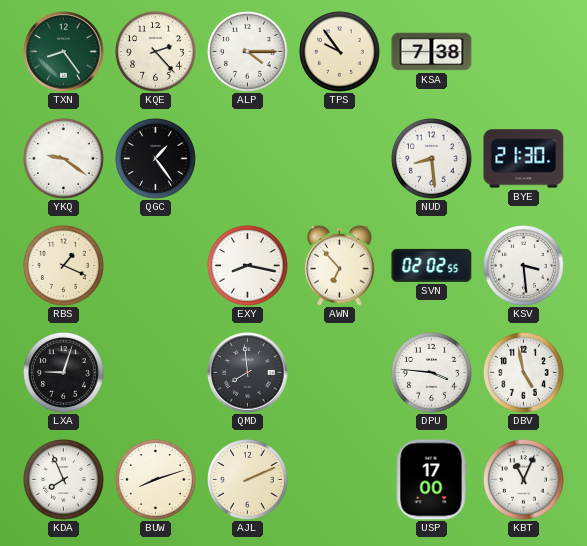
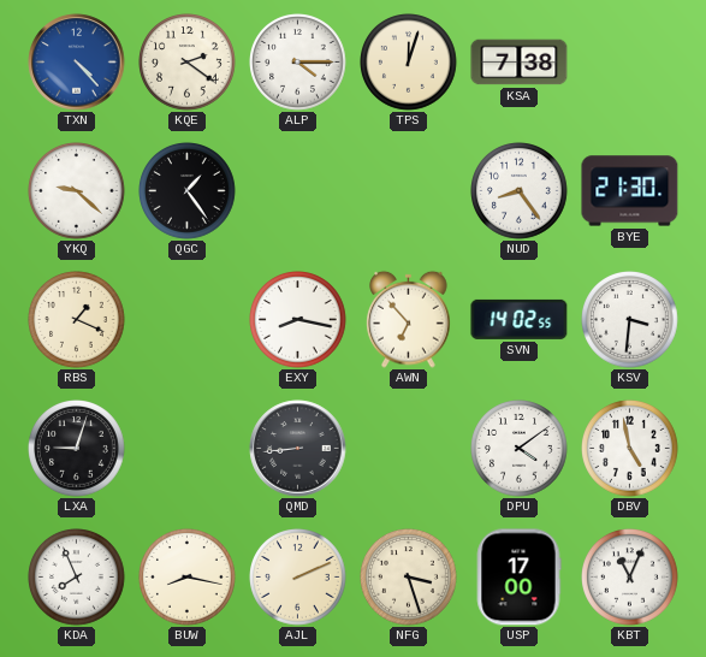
TXN: 8:24 -> 4:23 (77, 63)
TXN dial: green -> blue (77, 63)
KQE: 2:23 -> 2:21 (188, 63)
TPS: 9:54 -> 12:03 (409, 63)
YKQ: 9:21 -> 9:22 (77, 191)
NUD: 8:29 -> 8:24 (520, 191)
SVN: 02:02 -> 14:02 (520, 319)
KSV: 3:29 -> 3:31 (630, 320)
QMD: 7:59 -> 8:44 (298, 449)
DPU: 3:46 -> 4:09 (520, 449)
BUW: 8:12 -> 8:17 (188, 578)
NFG: none -> 3:27 (409, 578)
